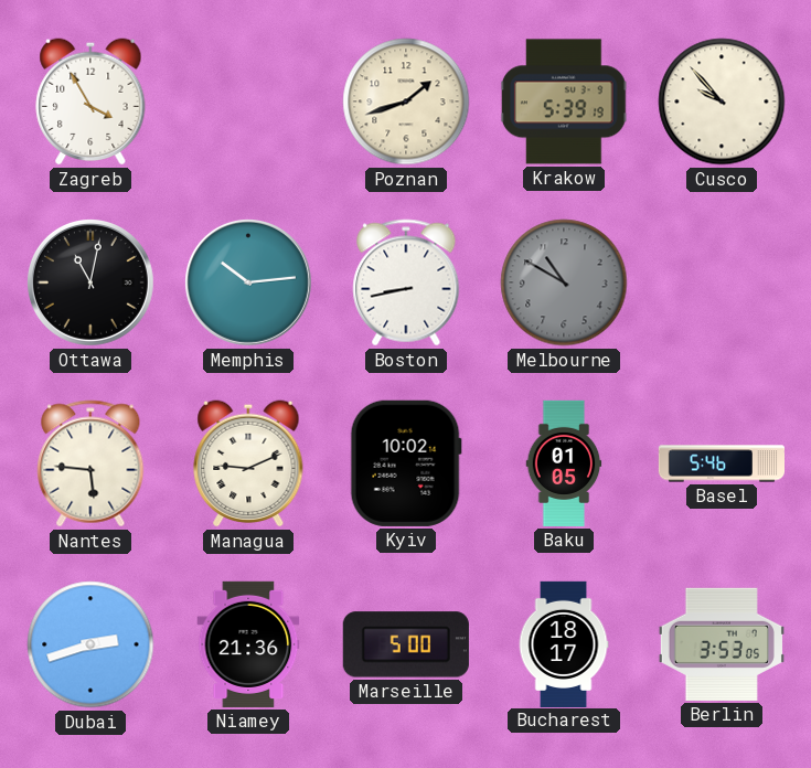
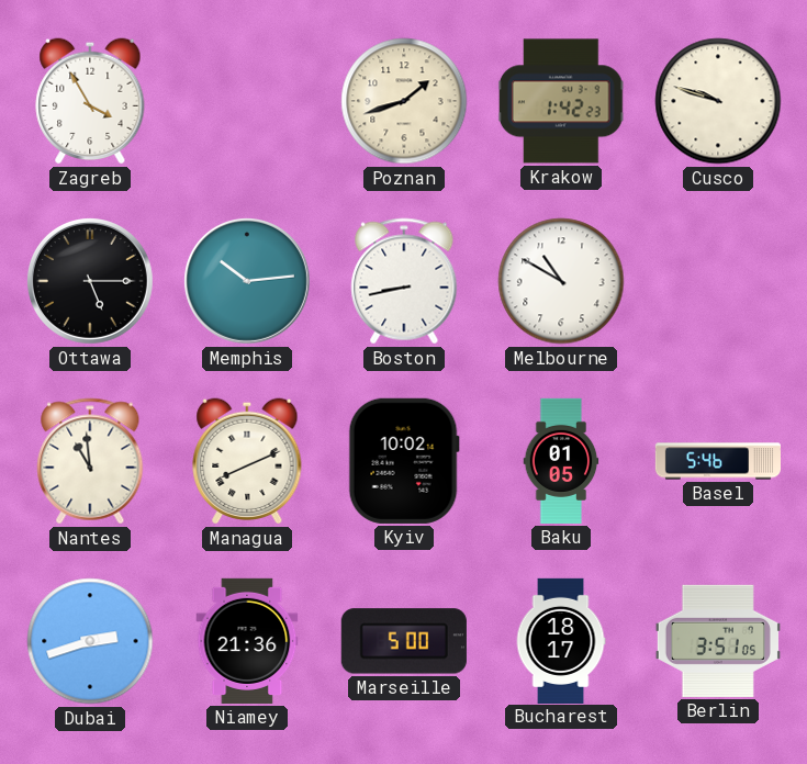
Krakow: 5:39 -> 1:42 (561, 101)
Cusco: 9:53 -> 9:48 (718, 101)
Ottawa: 11:02 -> 5:15 (90, 281)
Melbourne dial: grey -> white (561, 281)
Nantes: 5:46 -> 10:59 (90, 461)
Managua: 9:11 -> 8:11 (247, 461)
Berlin: 3:53 -> 3:51 (718, 641)
